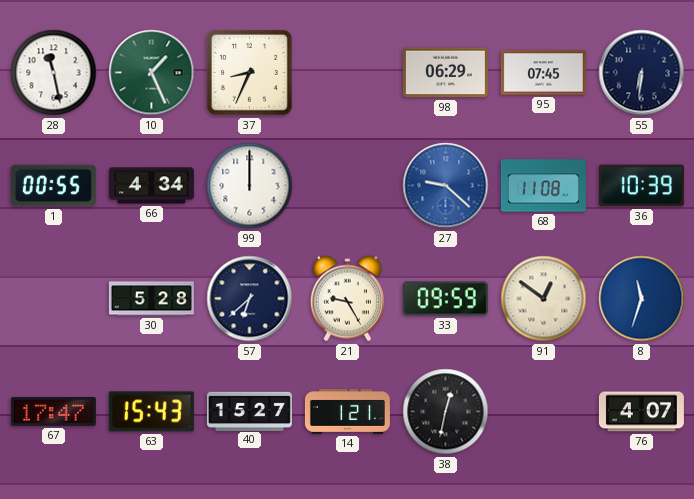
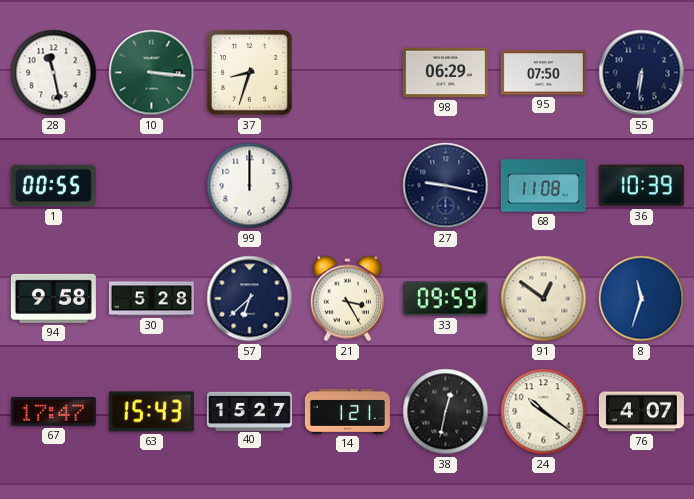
10: 1:26 -> 3:16 (152, 73)
37: 8:34 -> 8:33 (250, 73)
95: 07:45 -> 07:50 (543, 73)
66: 4:34 -> none (151, 186)
27: 9:22 -> 9:17 (446, 186)
27 dial: blue -> navy (446, 186)
94: none -> 9:58 (53, 298)
21: 9:25 -> 3:25 (347, 299)
24: none -> 10:21 (544, 412)
